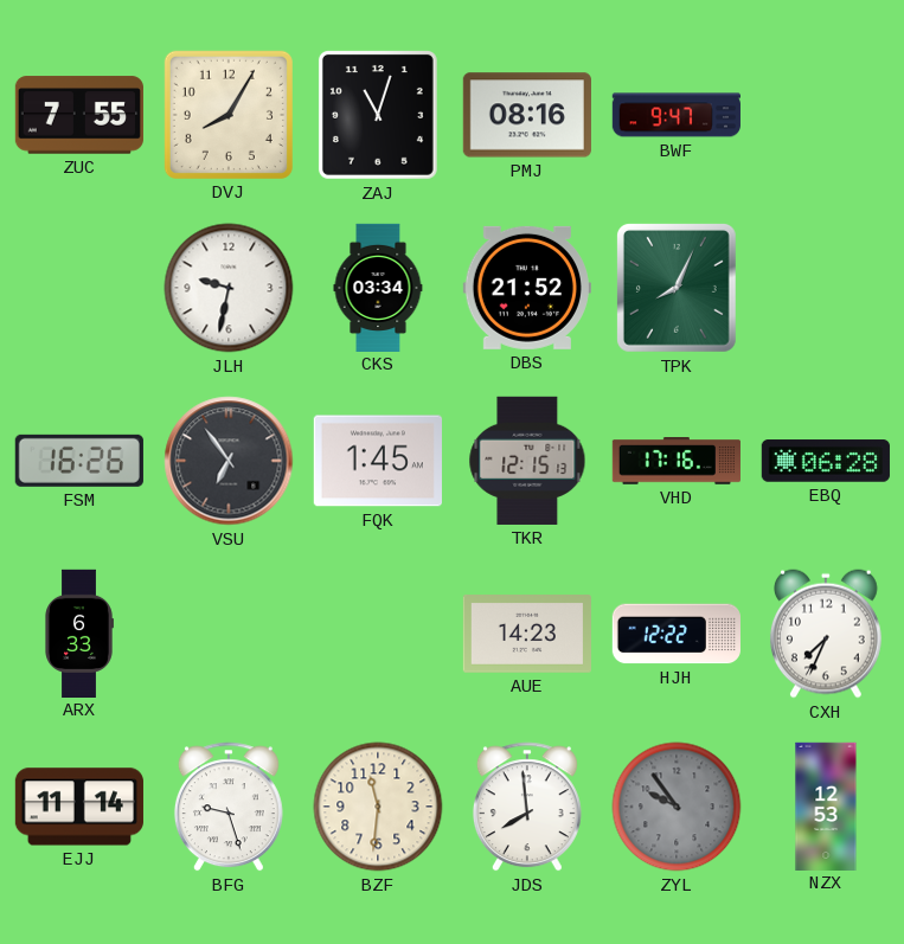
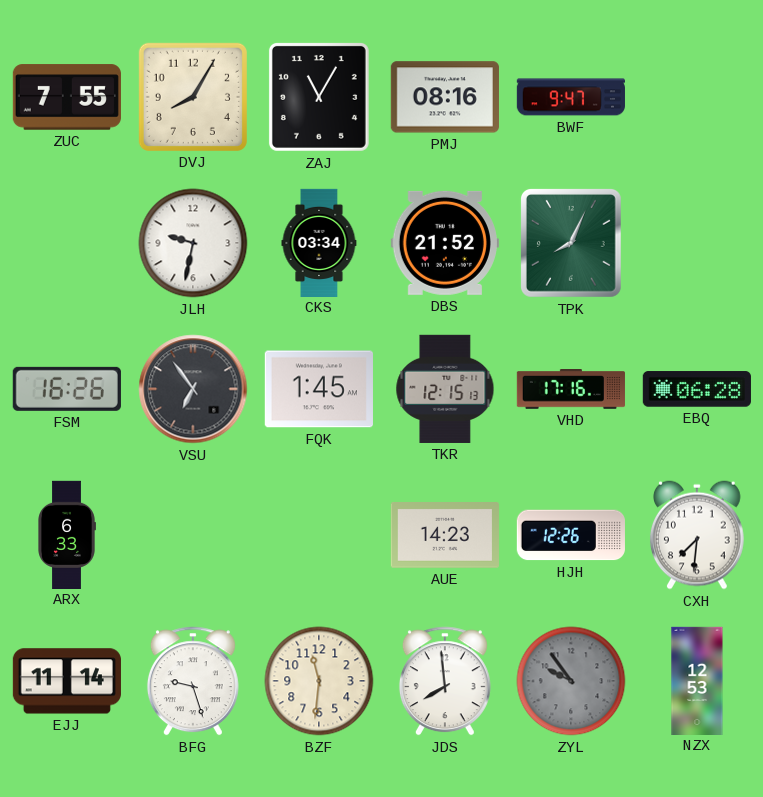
ZAJ: 11:03 -> 11:05 (319, 97)
HJH: 12:22 -> 12:26 (570, 535)
CXH: 7:34 -> 7:31 (697, 535)
